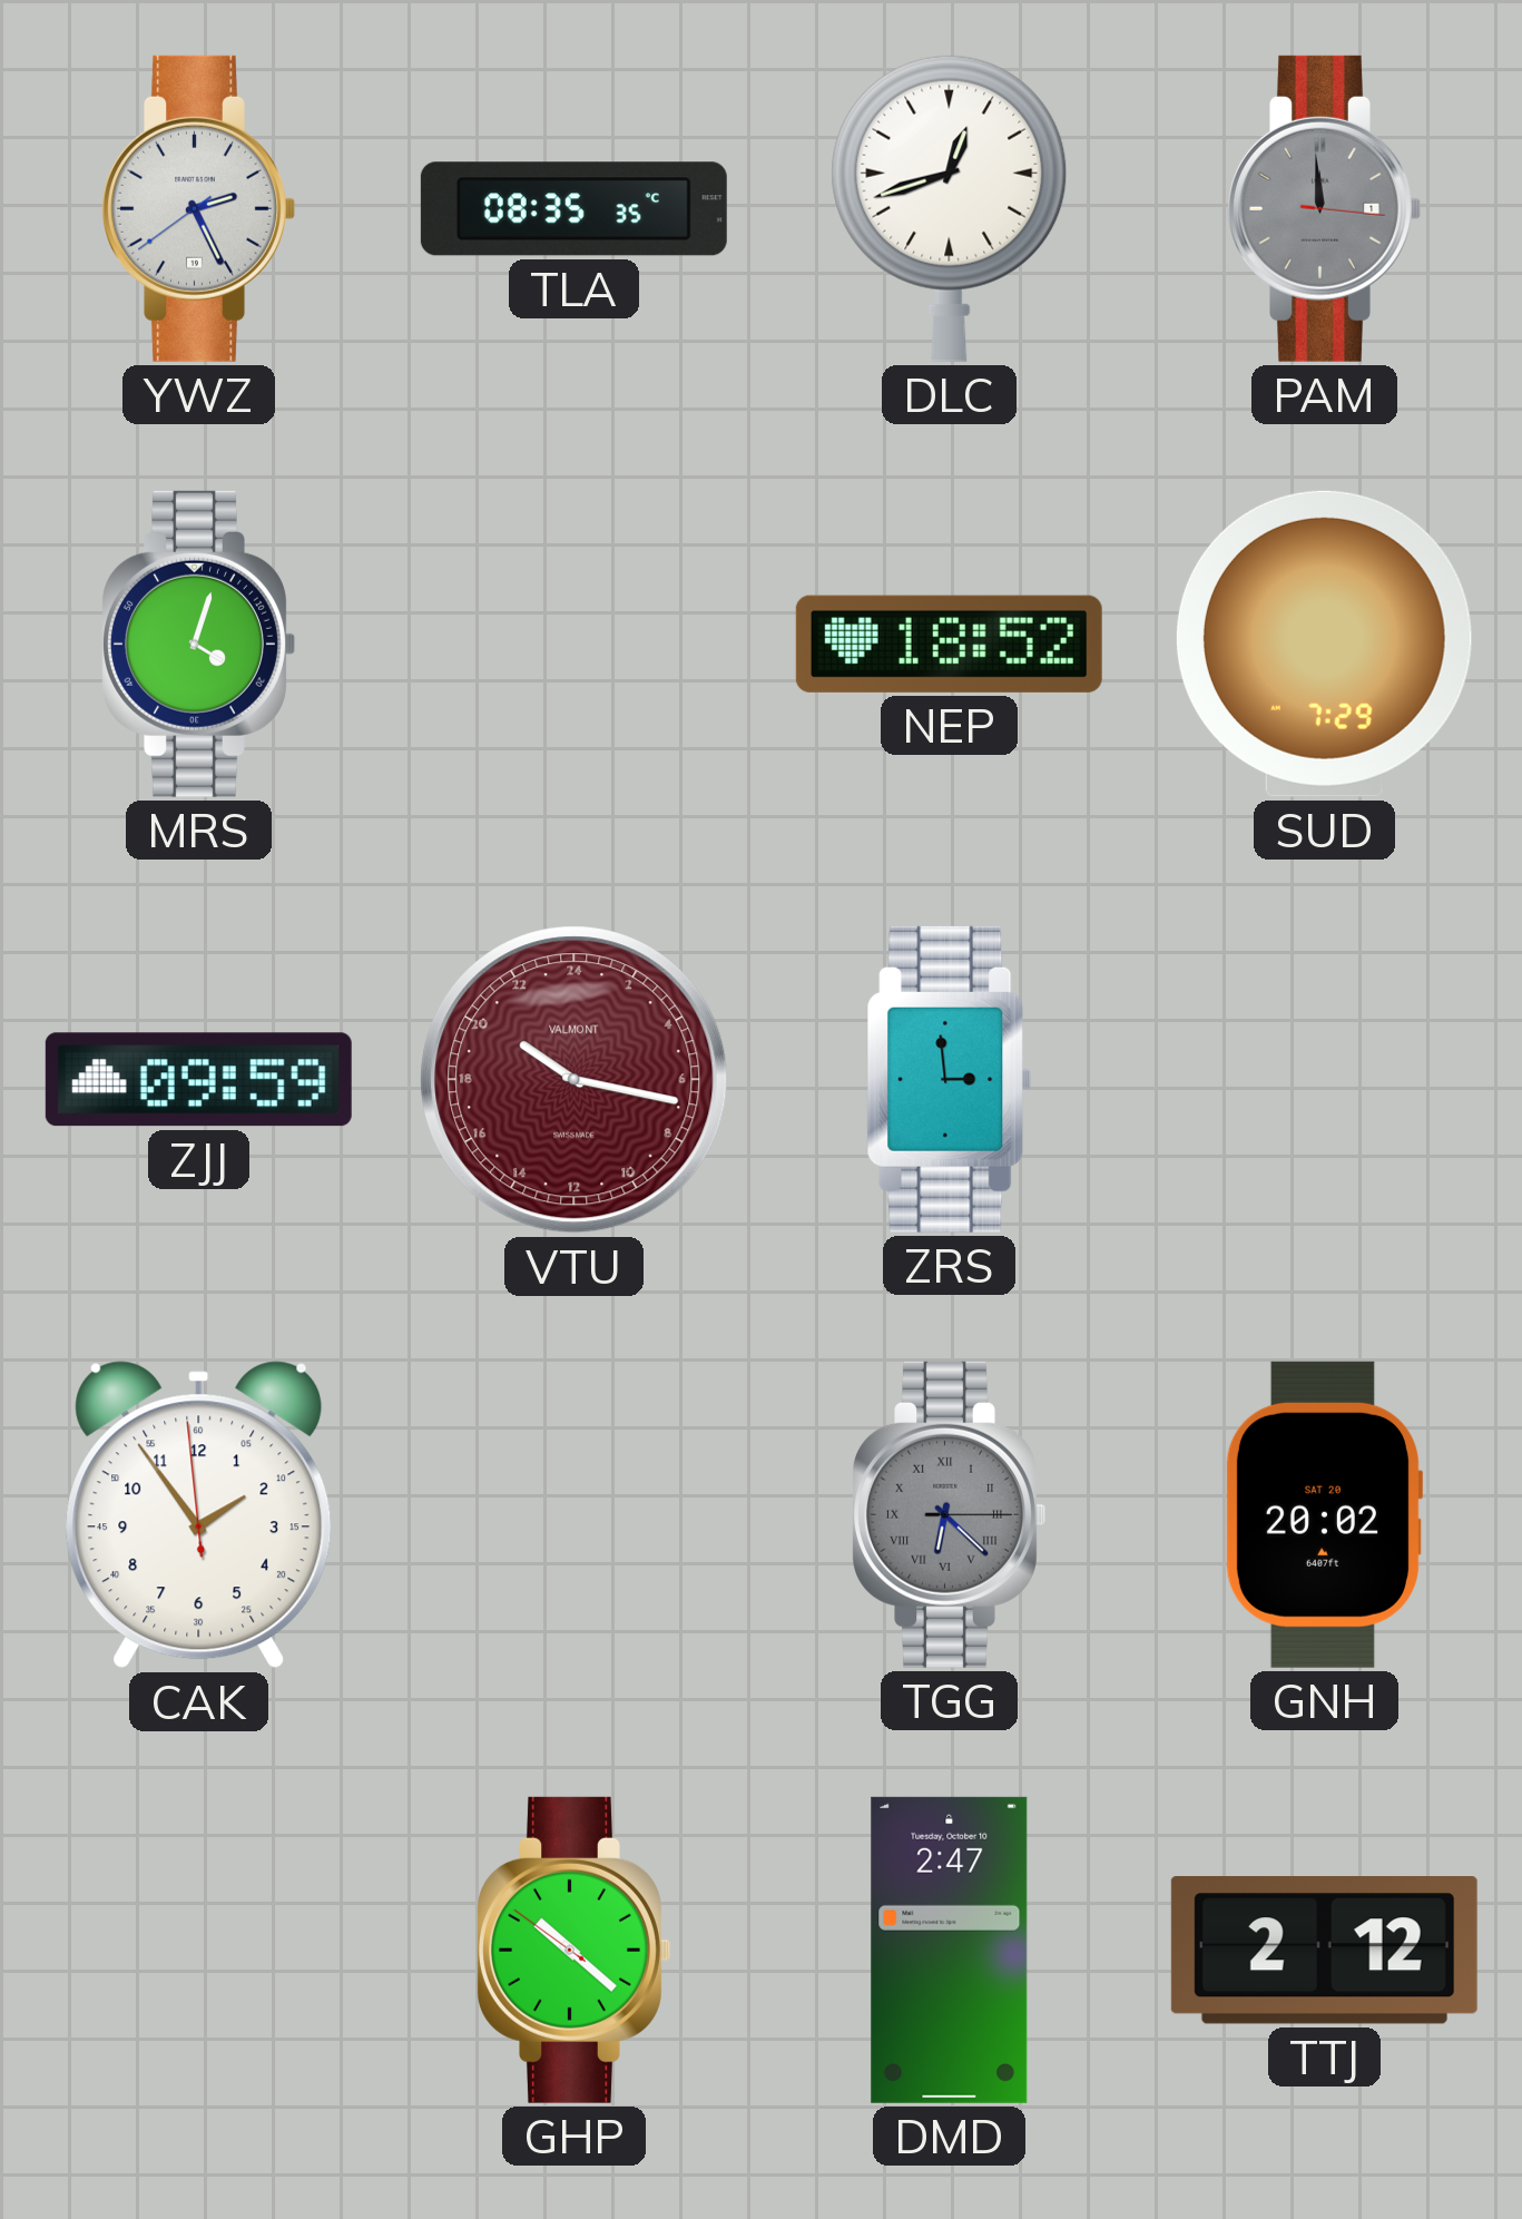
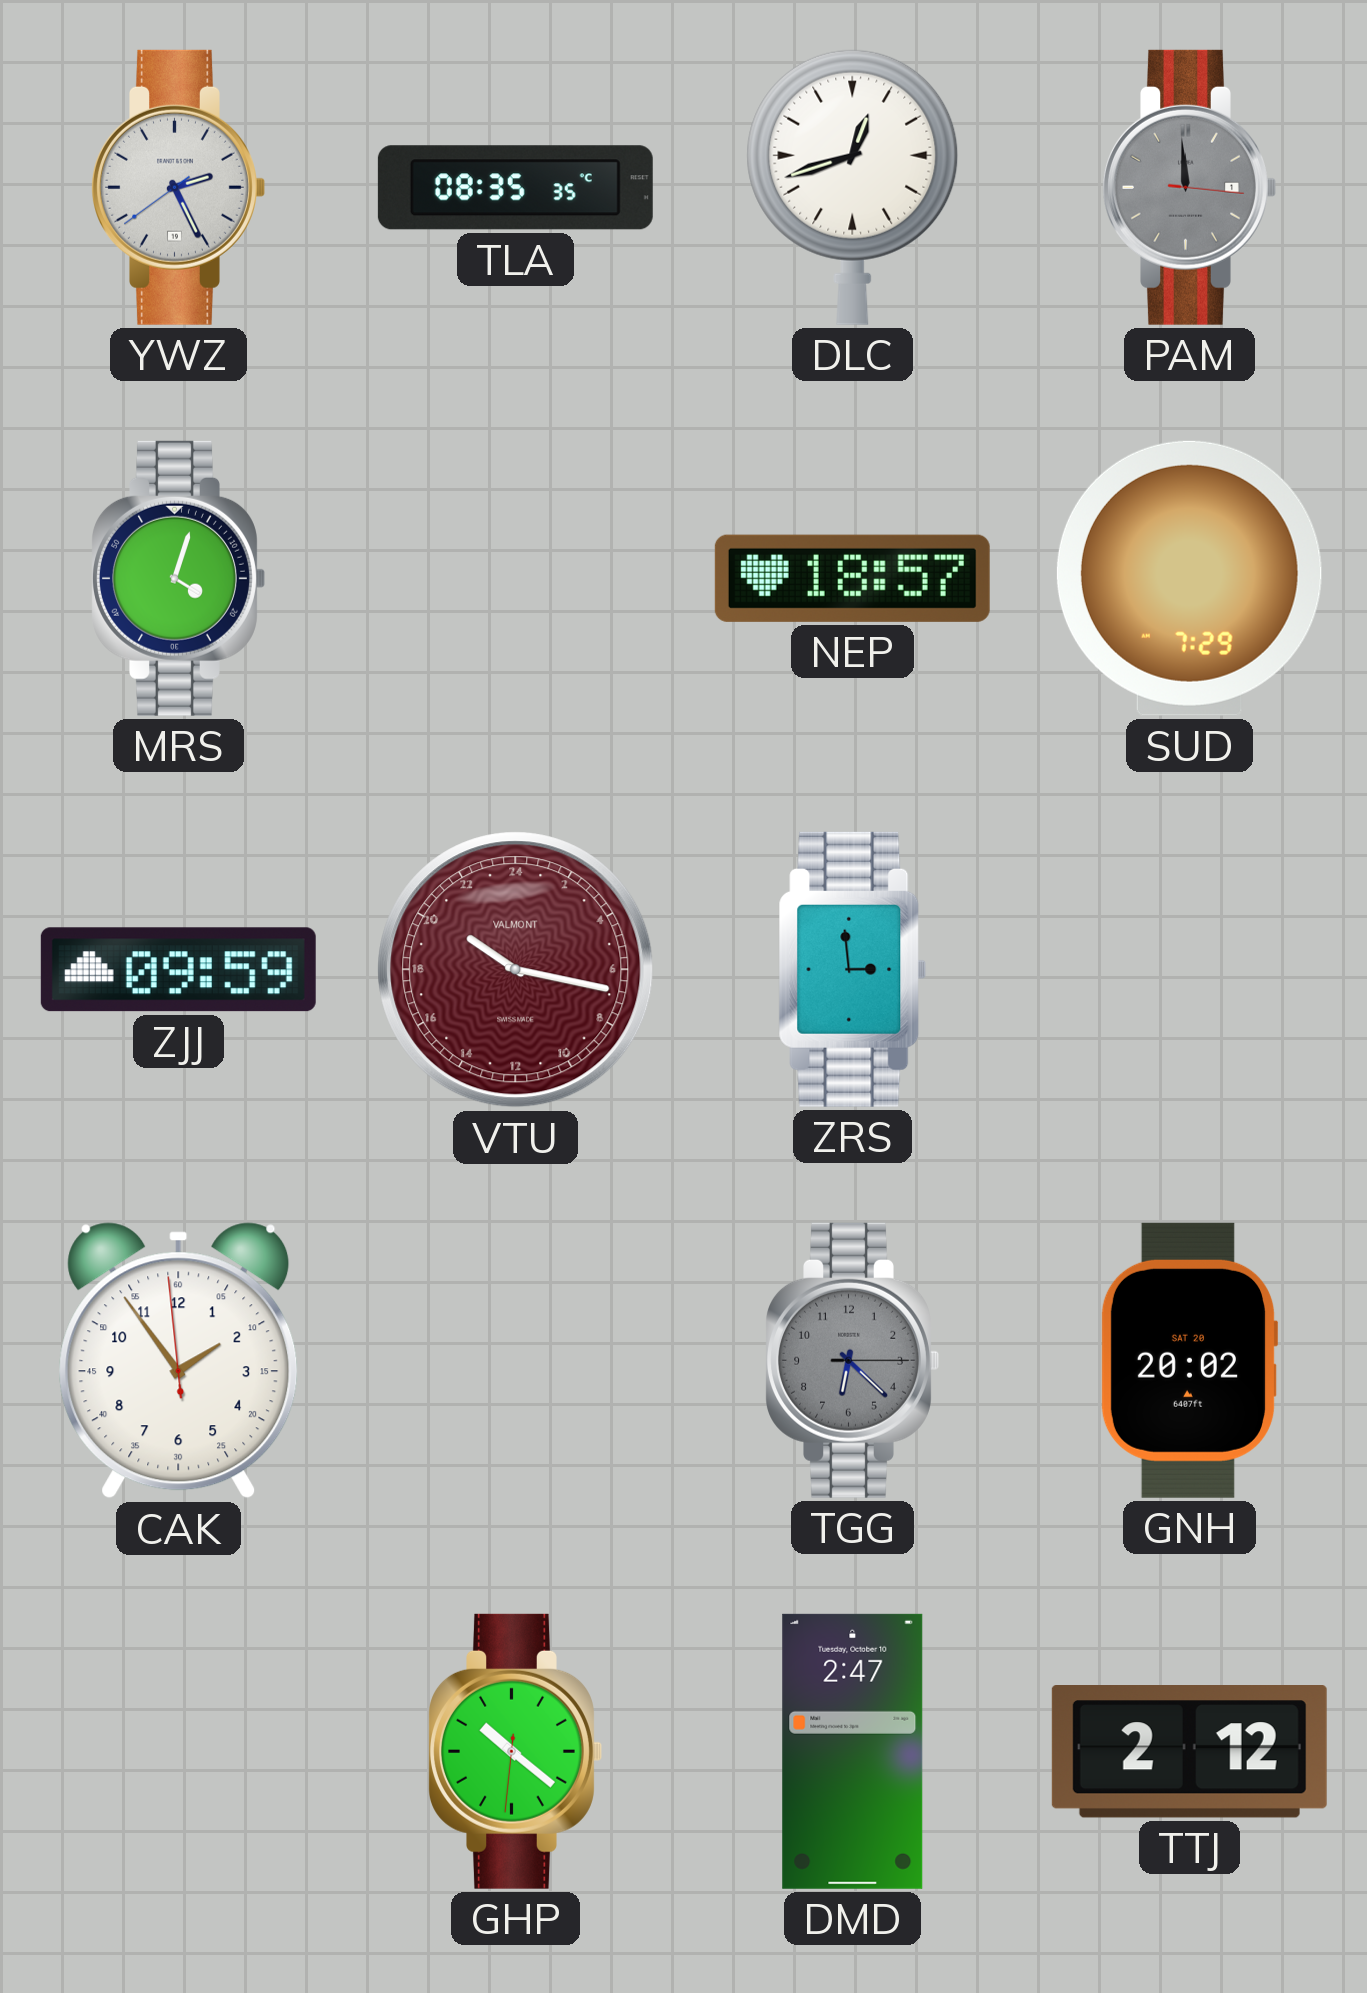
NEP: 18:52 -> 18:57 (852, 578)
TGG numerals: Roman -> Arabic (853, 1360)
GHP: 10:21:51 -> 10:21:31 (516, 1751)
